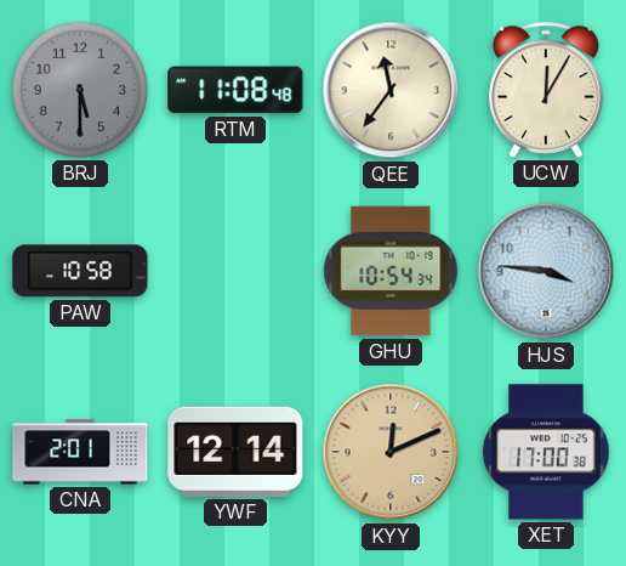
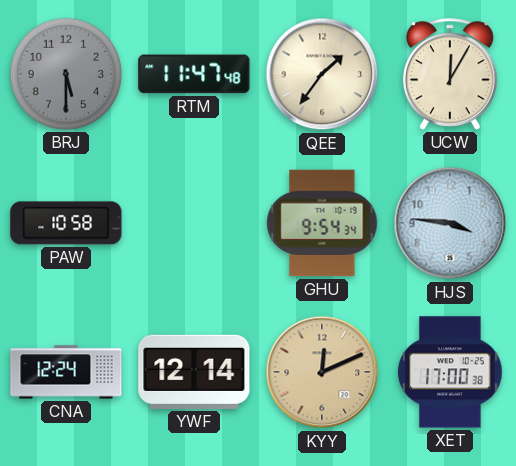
RTM: 11:08 -> 11:47 (194, 74)
QEE: 11:36 -> 1:36 (322, 74)
GHU: 10:54 -> 9:54 (322, 223)
CNA: 2:01 -> 12:24 (66, 372)
